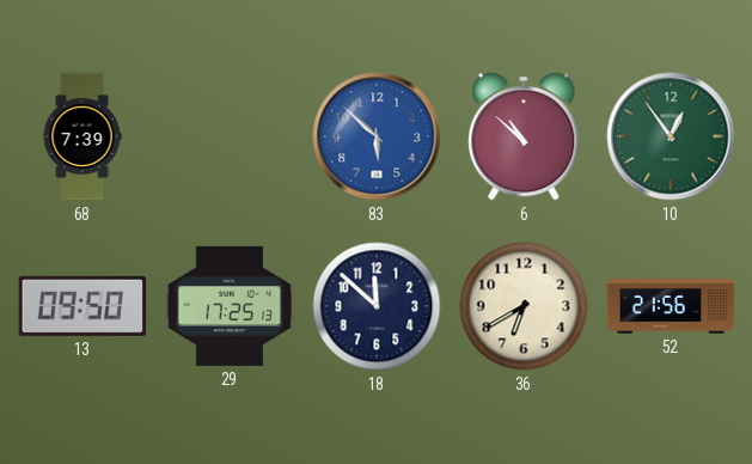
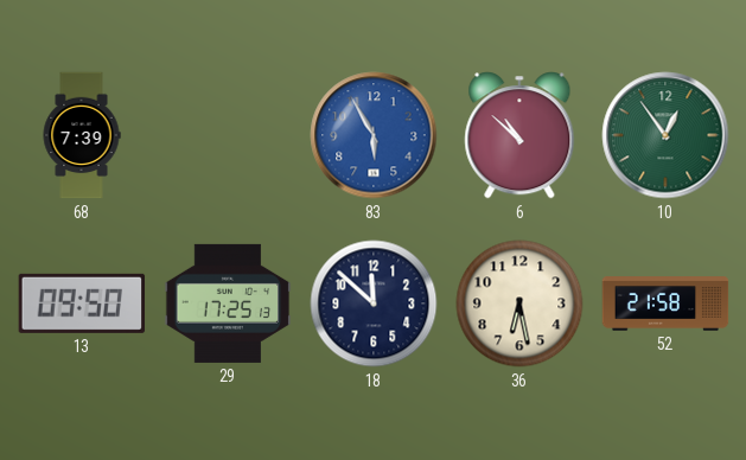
83: 5:52 -> 5:55 (374, 135)
36: 6:40 -> 6:28 (519, 304)
52: 21:56 -> 21:58 (665, 304)
